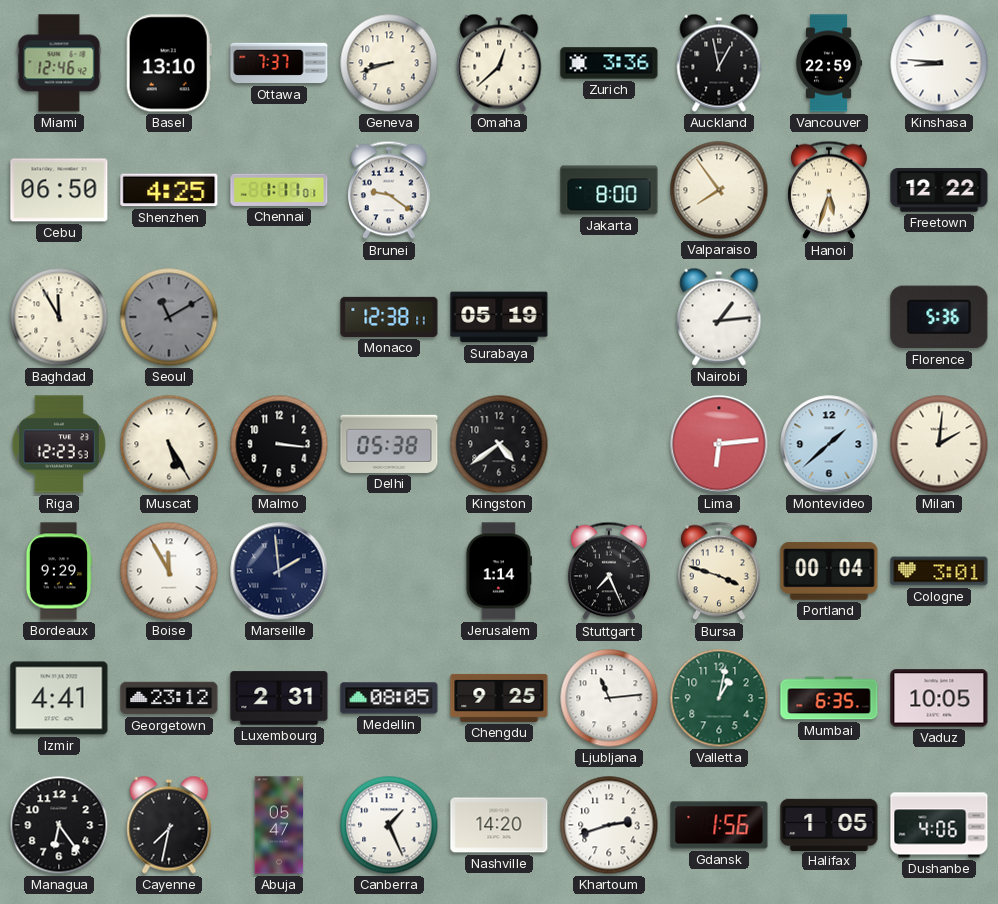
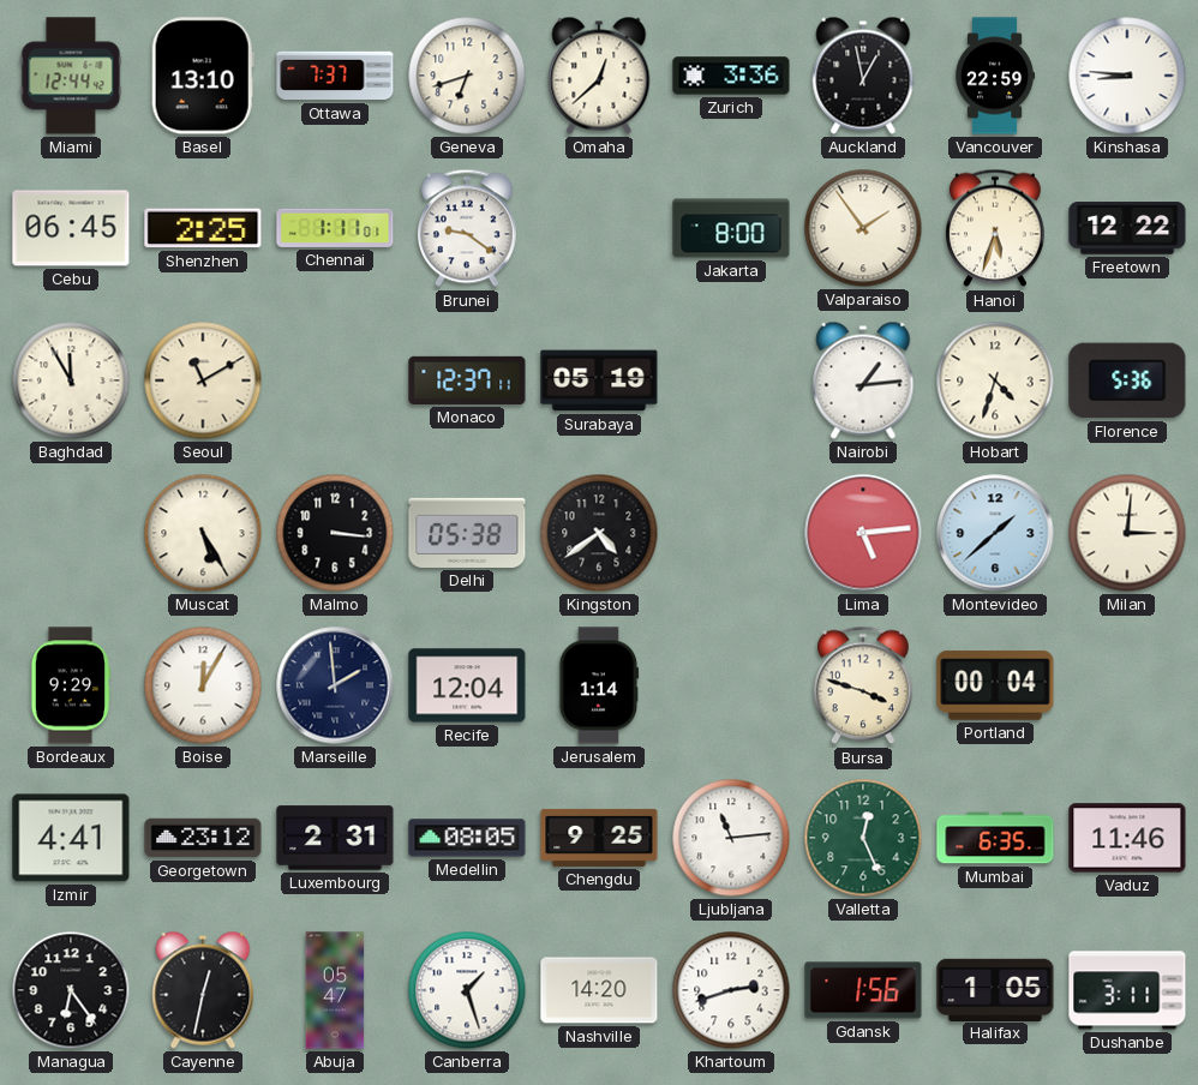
Miami: 12:46 -> 12:44 (71, 76)
Geneva: 8:42 -> 6:42 (467, 76)
Cebu: 06:50 -> 06:45 (71, 228)
Shenzhen: 4:25 -> 2:25 (203, 228)
Valparaiso: 7:54 -> 1:54 (863, 228)
Seoul dial: grey -> cream (203, 380)
Monaco: 12:38 -> 12:37 (467, 380)
Hobart: none -> 4:33 (995, 380)
Riga: 12:23 -> none (59, 444)
Lima: 6:14 -> 5:14 (863, 533)
Milan: 2:01 -> 3:01 (1127, 533)
Boise: 11:55 -> 12:05 (203, 685)
Recife: none -> 12:04 (467, 685)
Stuttgart: 7:26 -> none (609, 571)
Cologne: 3:01 -> none (939, 571)
Valletta: 1:02 -> 12:26 (863, 838)
Vaduz: 10:05 -> 11:46 (1127, 838)
Cayenne: 7:32 -> 12:32 (203, 990)
Canberra: 1:26 -> 1:27 (467, 990)
Dushanbe: 4:06 -> 3:11 (1127, 990)
